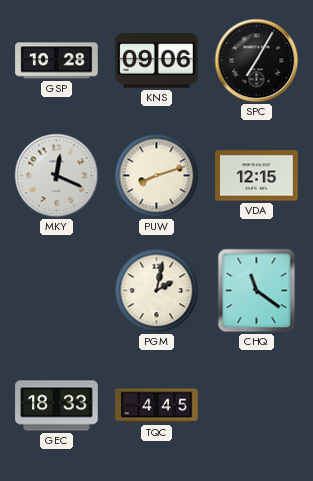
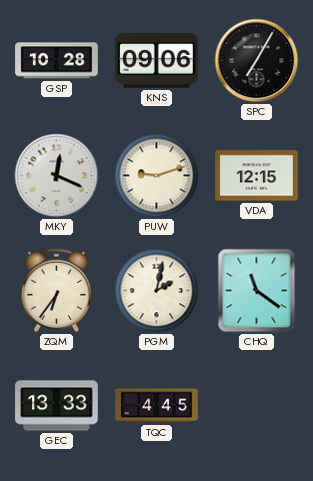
PUW: 8:12 -> 9:12 (157, 176)
ZQM: none -> 6:36 (56, 290)
GEC: 18:33 -> 13:33 (57, 406)
